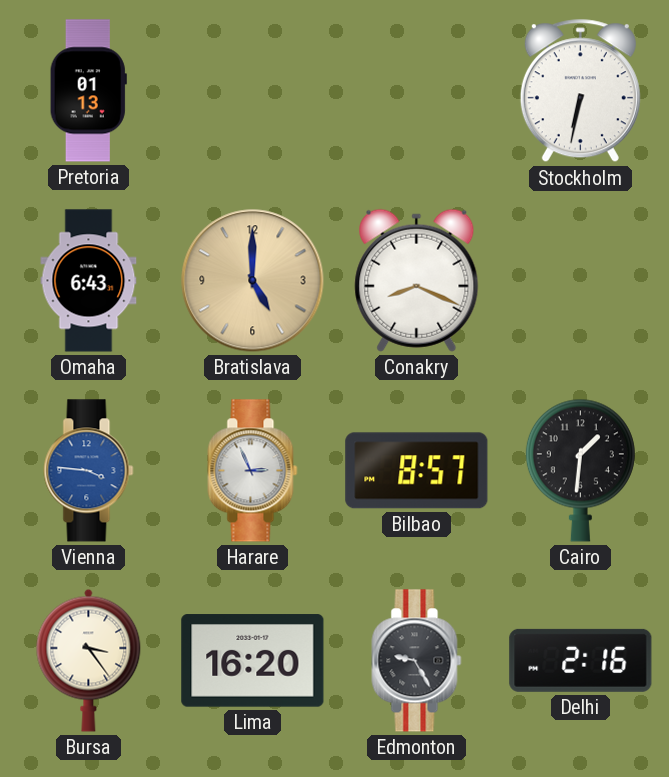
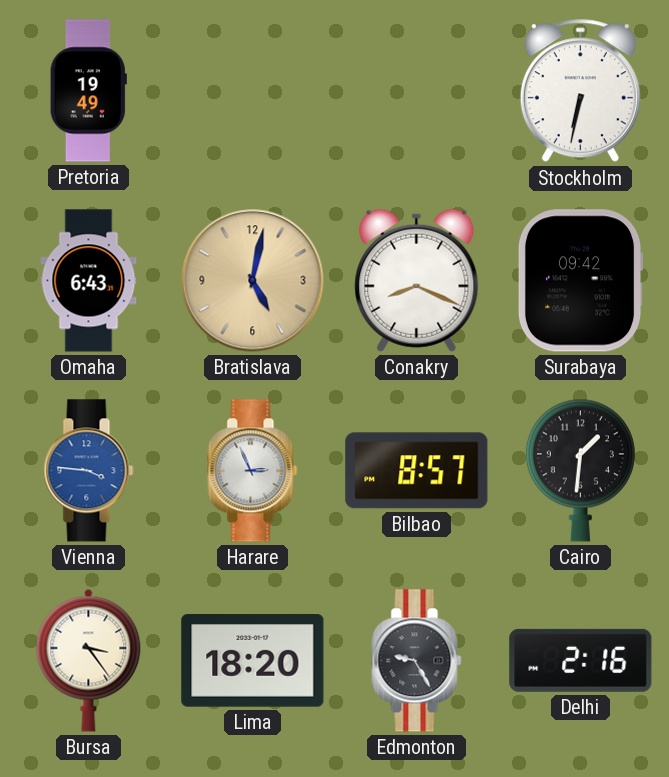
Pretoria: 01:13 -> 19:49 (88, 91)
Bratislava: 5:00 -> 5:02 (253, 281)
Surabaya: none -> 09:42 (580, 281)
Lima: 16:20 -> 18:20 (253, 661)
